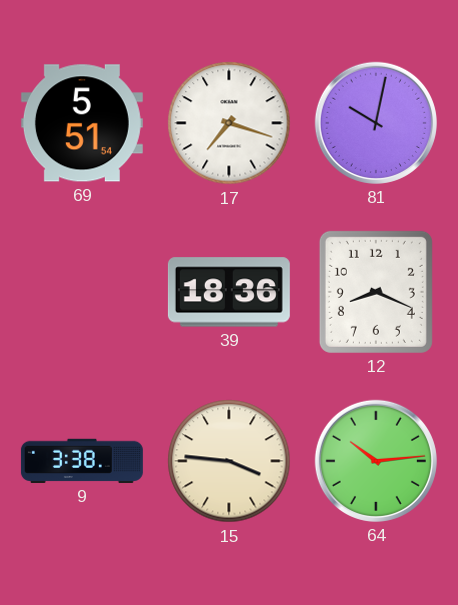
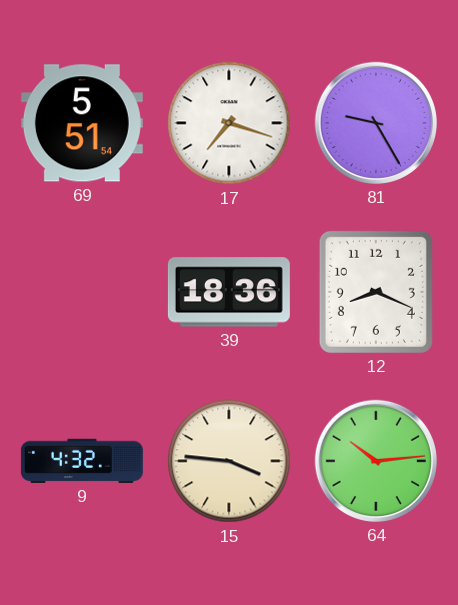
81: 10:02 -> 9:25 (376, 123)
9: 3:38 -> 4:32 (82, 461)
